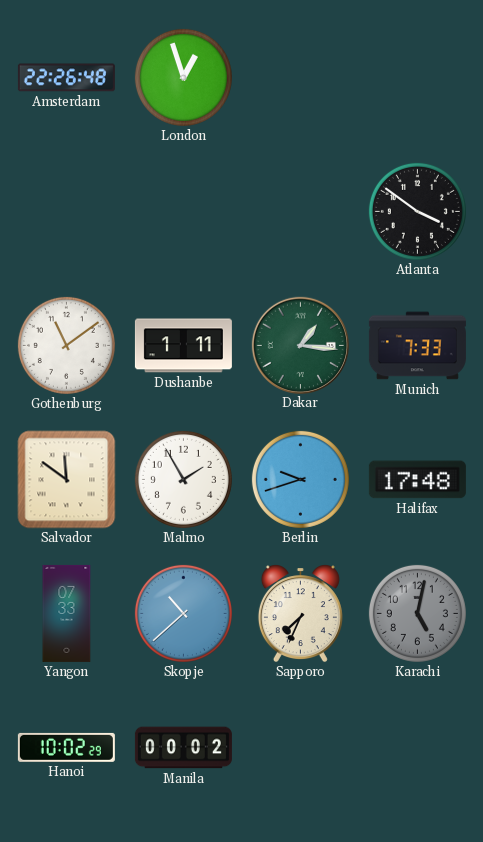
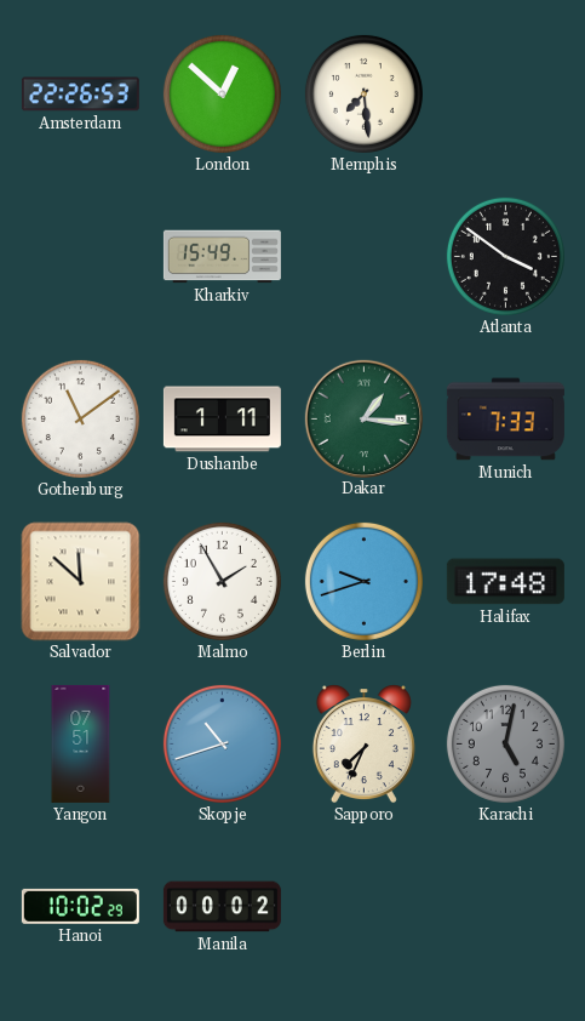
Amsterdam: 22:26:48 -> 22:26:53 (80, 95)
London: 12:57 -> 12:52 (222, 93)
Memphis: none -> 7:29 (363, 93)
Kharkiv: none -> 15:49 (222, 257)
Salvador: 11:51 -> 11:52 (81, 582)
Yangon: 07:33 -> 07:51 (81, 743)
Skopje: 10:38 -> 10:42 (222, 743)
